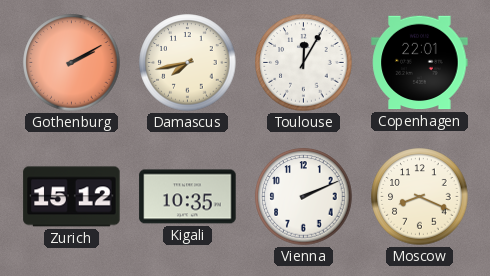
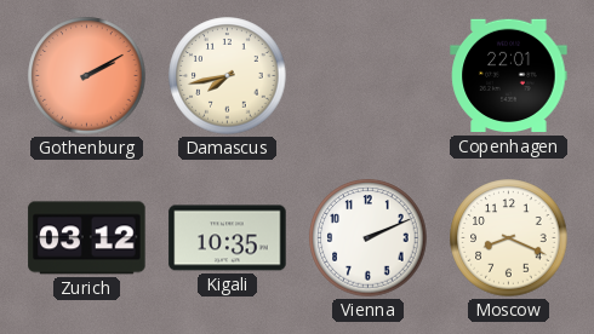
Toulouse: 12:05 -> none (304, 63)
Zurich: 15:12 -> 03:12 (87, 238)
